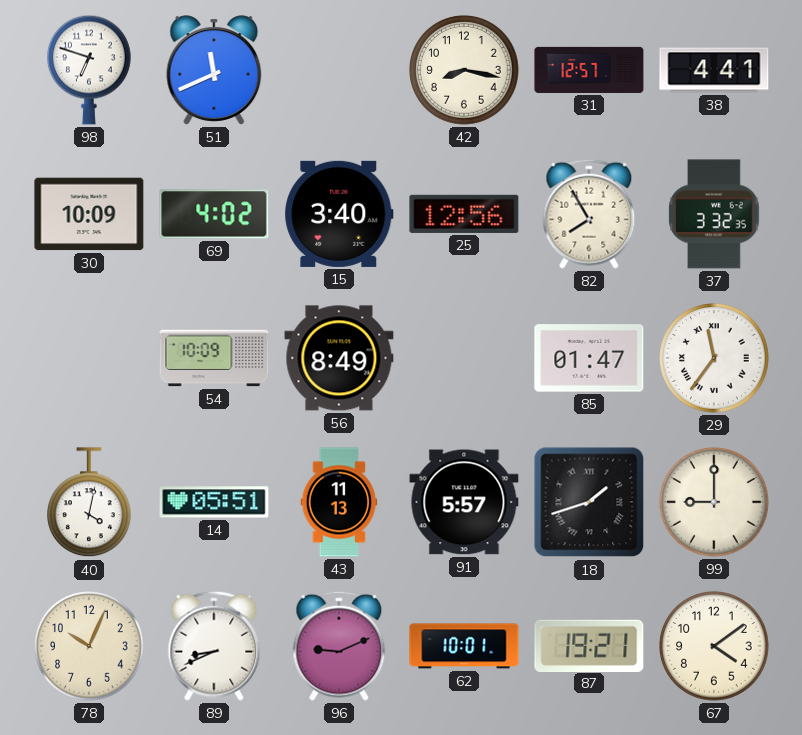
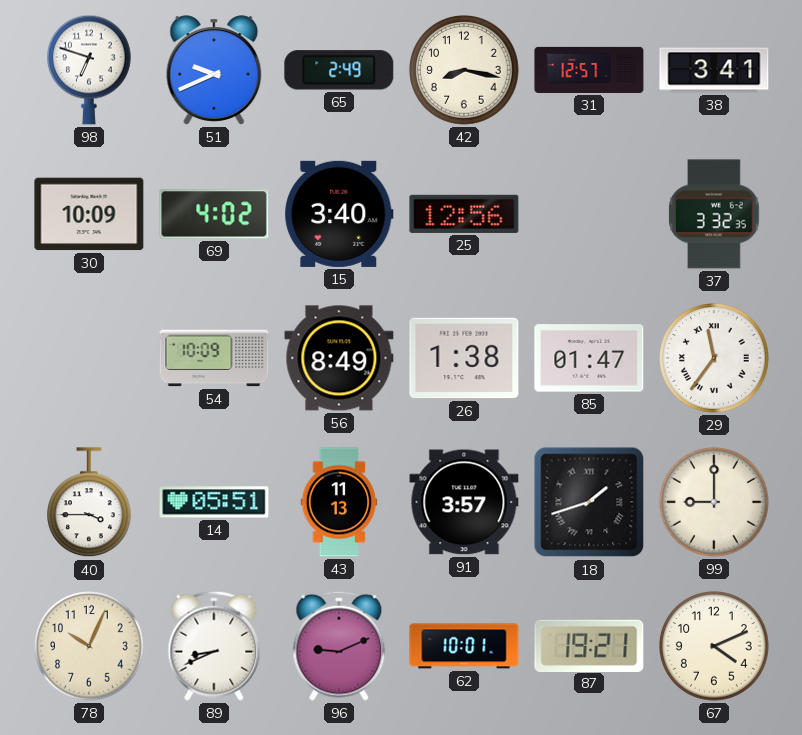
51: 11:41 -> 9:41 (214, 70)
65: none -> 2:49 (339, 70)
38: 4:41 -> 3:41 (714, 70)
82: 7:55 -> none (589, 214)
26: none -> 1:38 (464, 358)
40: 4:02 -> 3:45 (90, 503)
91: 5:57 -> 3:57 (464, 502)
67: 4:09 -> 4:11 (714, 646)
